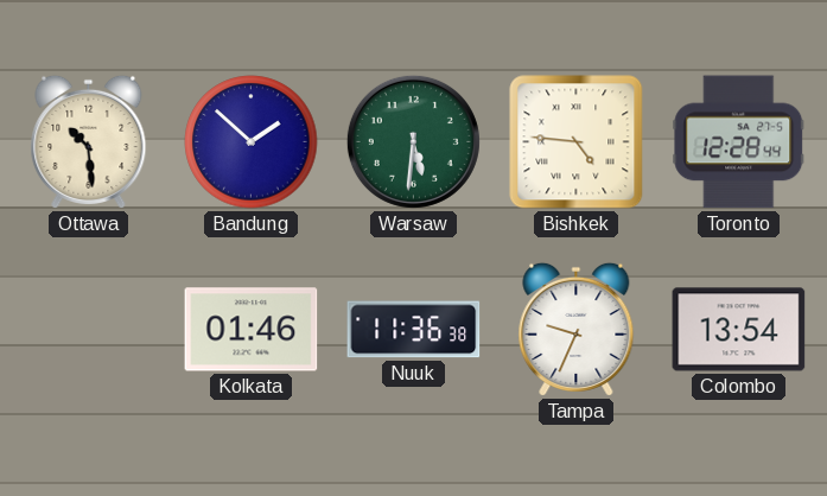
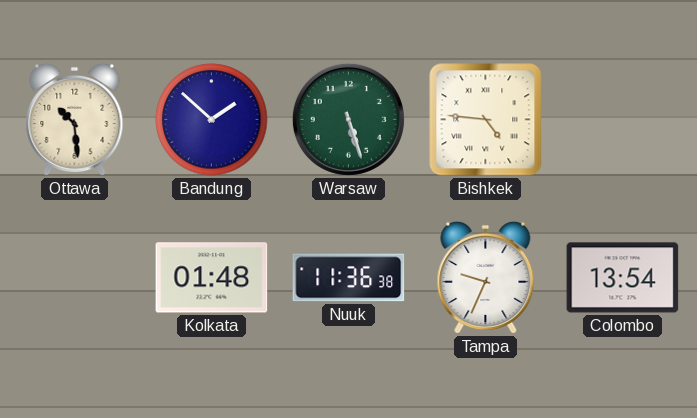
Warsaw: 5:31 -> 5:27 (348, 119)
Toronto: 12:28 -> none (739, 142)
Kolkata: 01:46 -> 01:48 (212, 278)
